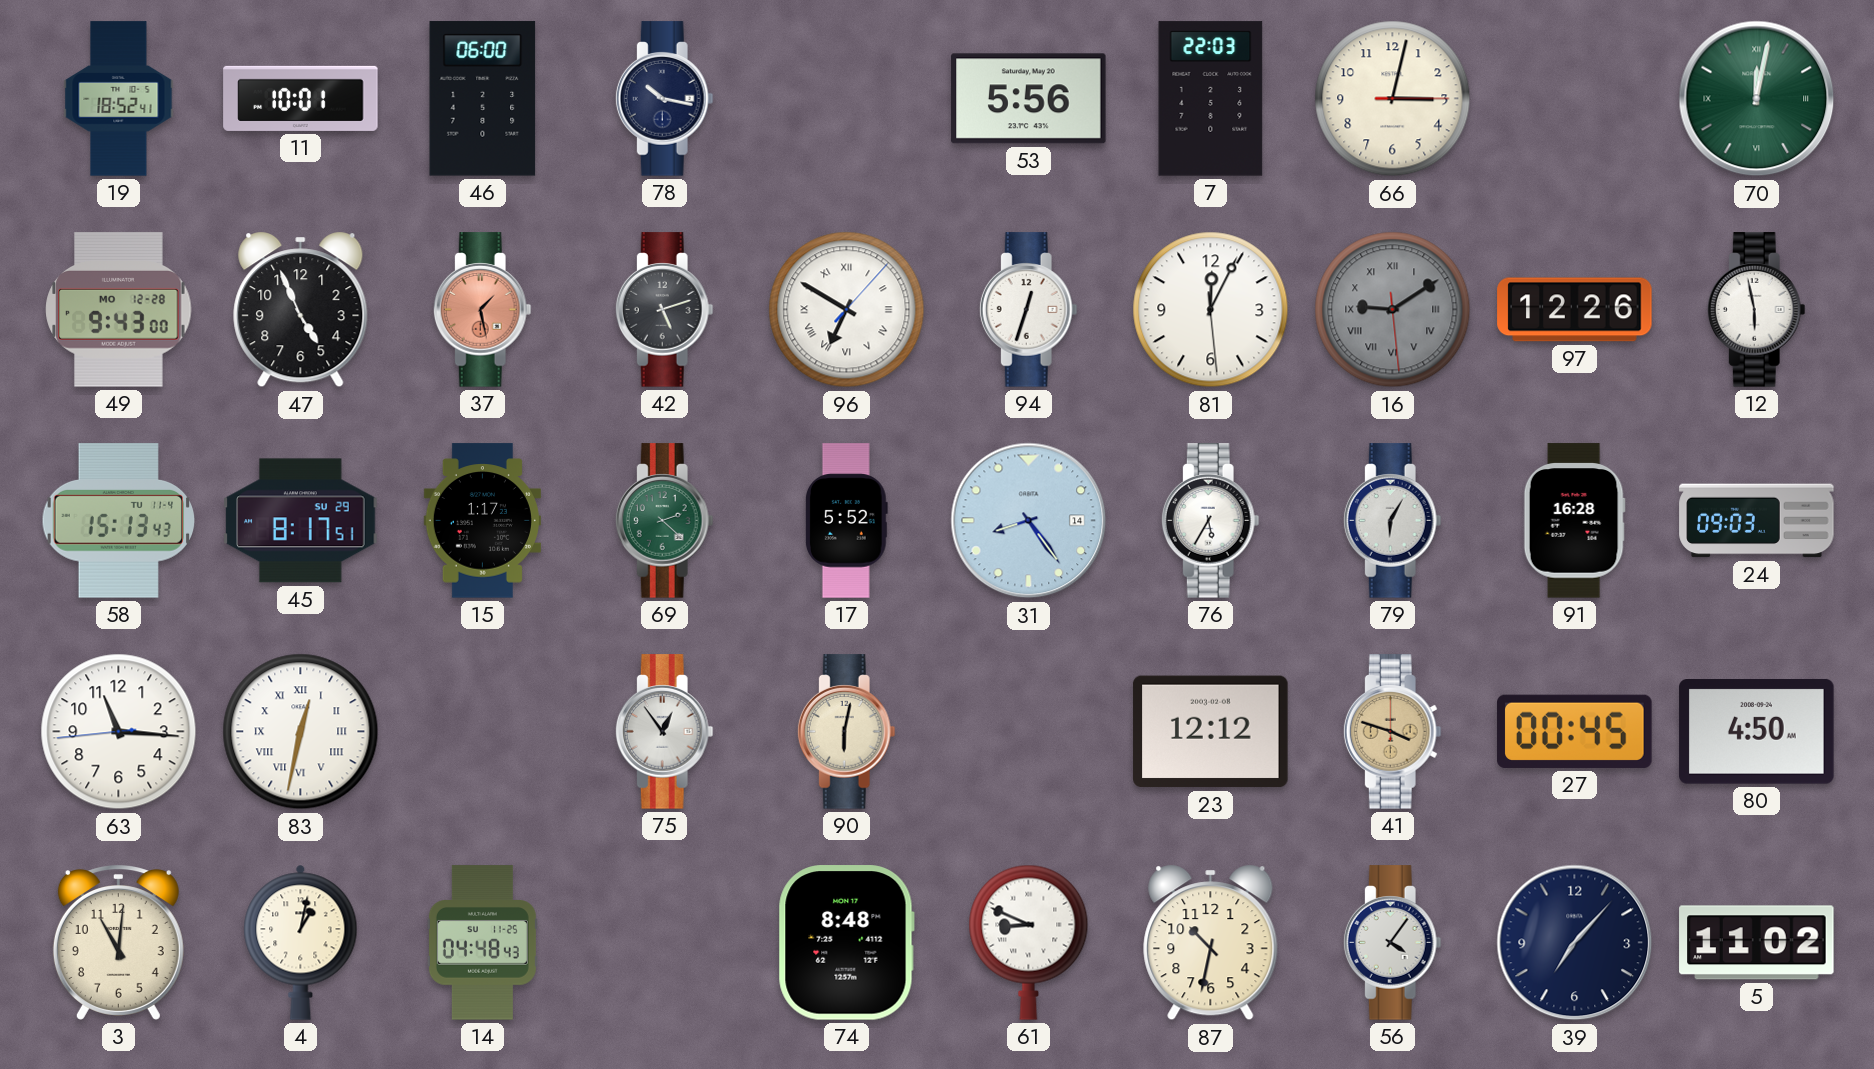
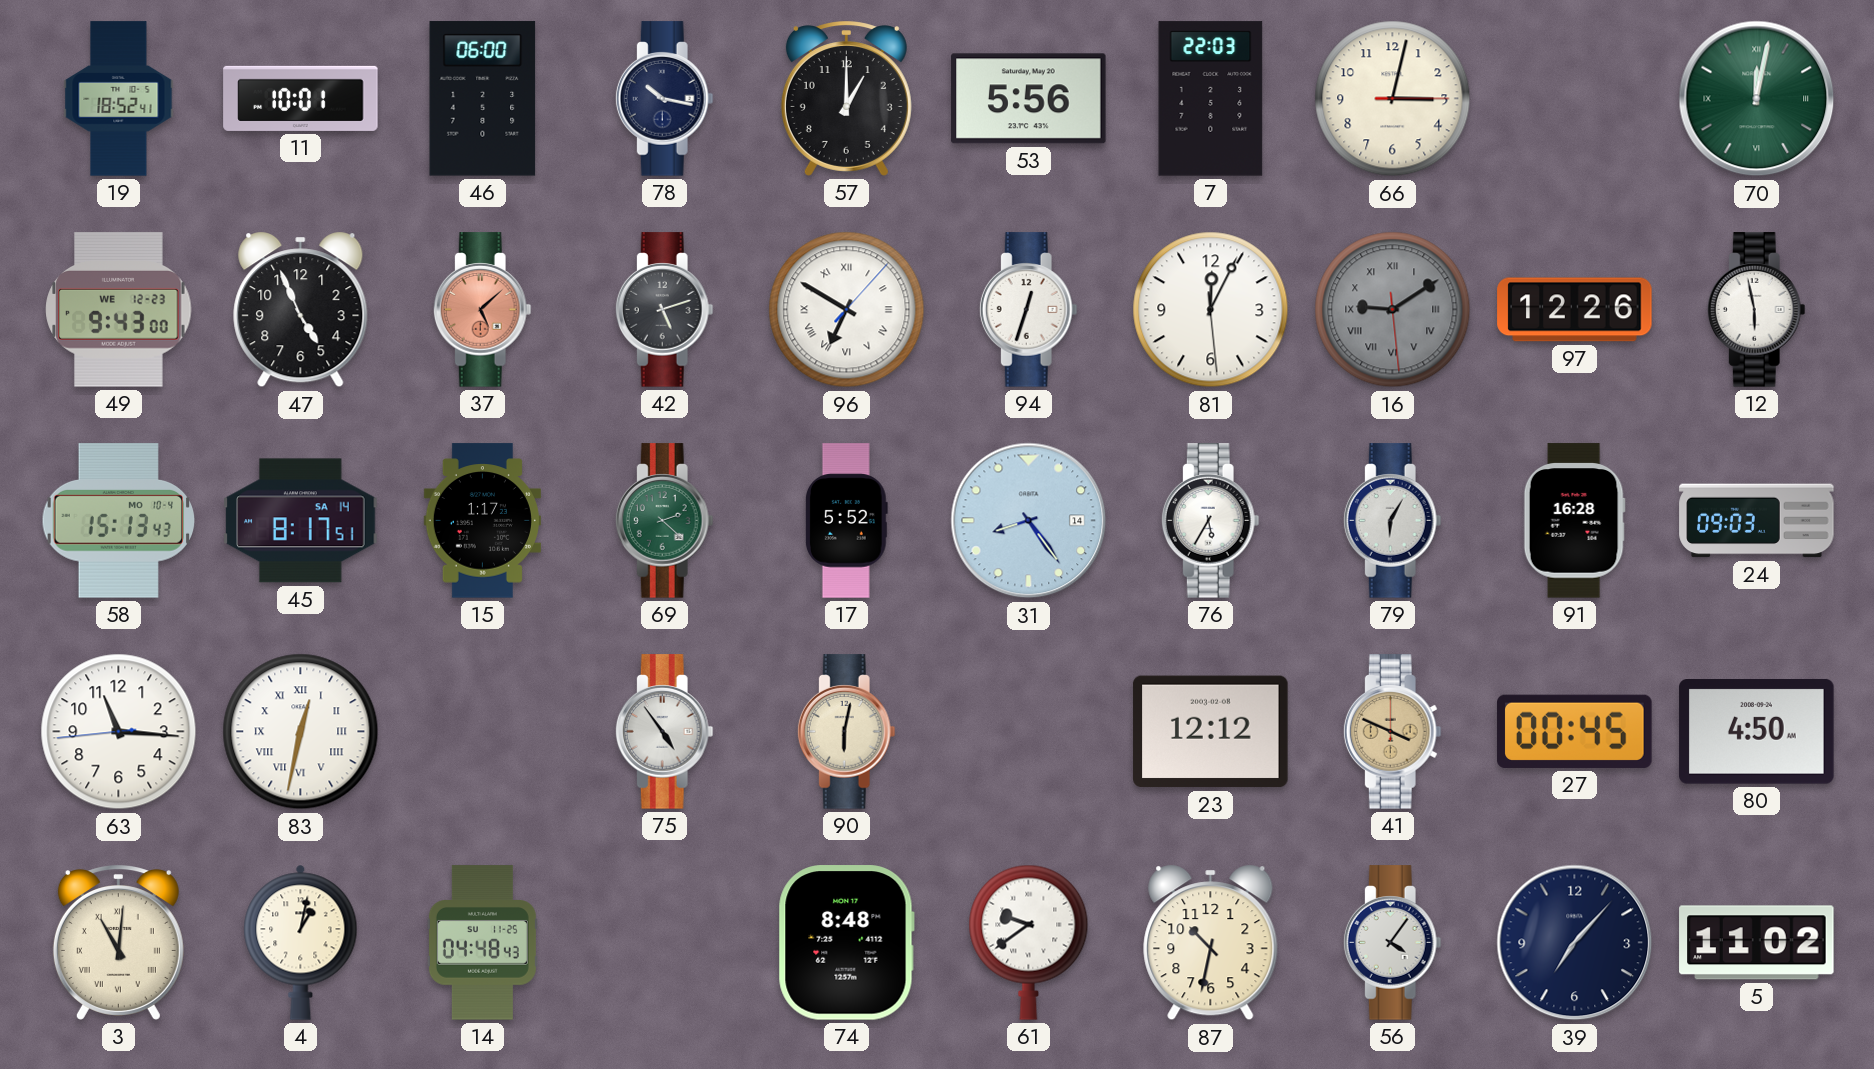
57: none -> 1:00 (846, 99)
49 date: MO 12-28 -> WE 12-23 (119, 310)
37: 1:28 -> 5:08 (482, 310)
58 date: TU 11-4 -> MO 10-4 (119, 521)
45 date: SU 29 -> SA 14 (301, 521)
75: 12:54 -> 4:54 (664, 732)
41: 3:48 -> 3:49 (1392, 732)
3 numerals: Arabic -> Roman (118, 943)
61: 8:49 -> 9:39 (1029, 942)
